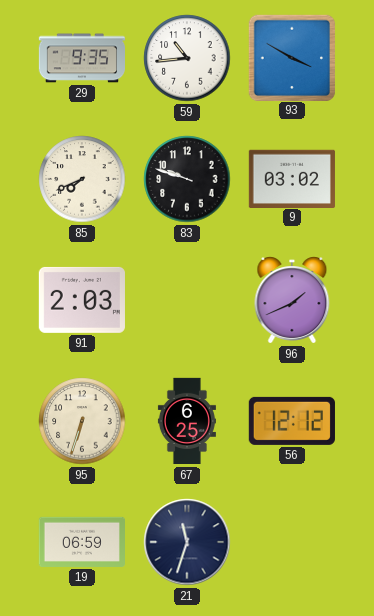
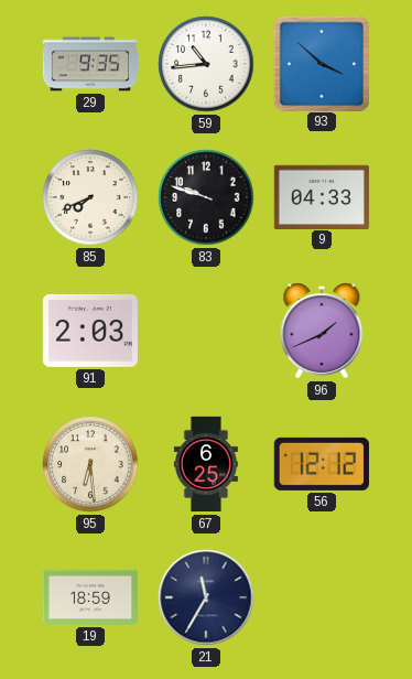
93: 3:50 -> 3:52 (321, 63)
9: 03:02 -> 04:33 (322, 196)
95: 6:33 -> 6:29 (90, 464)
19: 06:59 -> 18:59 (89, 597)
21: 11:33 -> 11:35 (206, 597)
